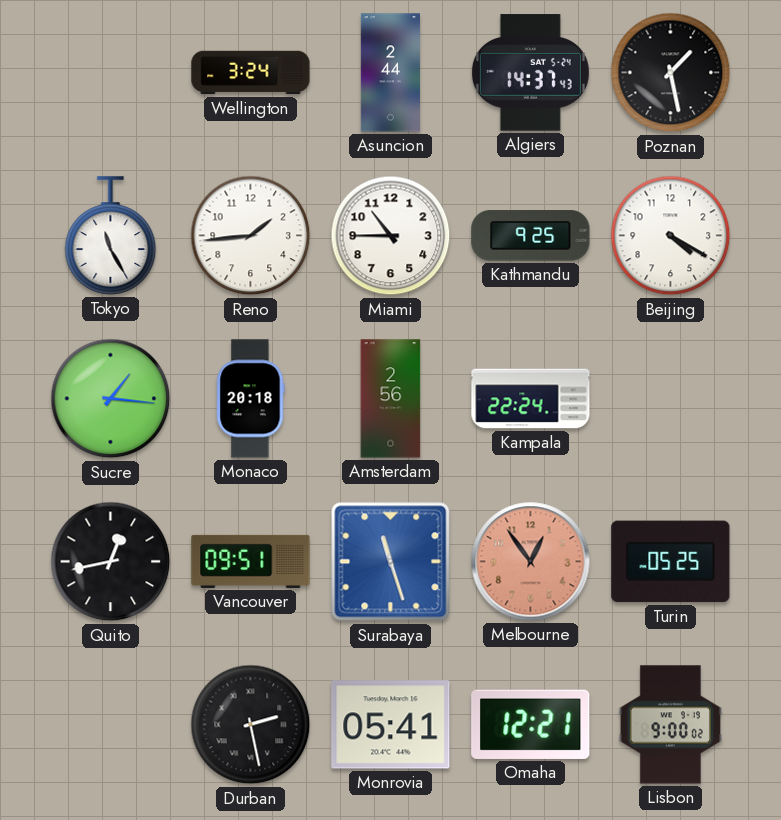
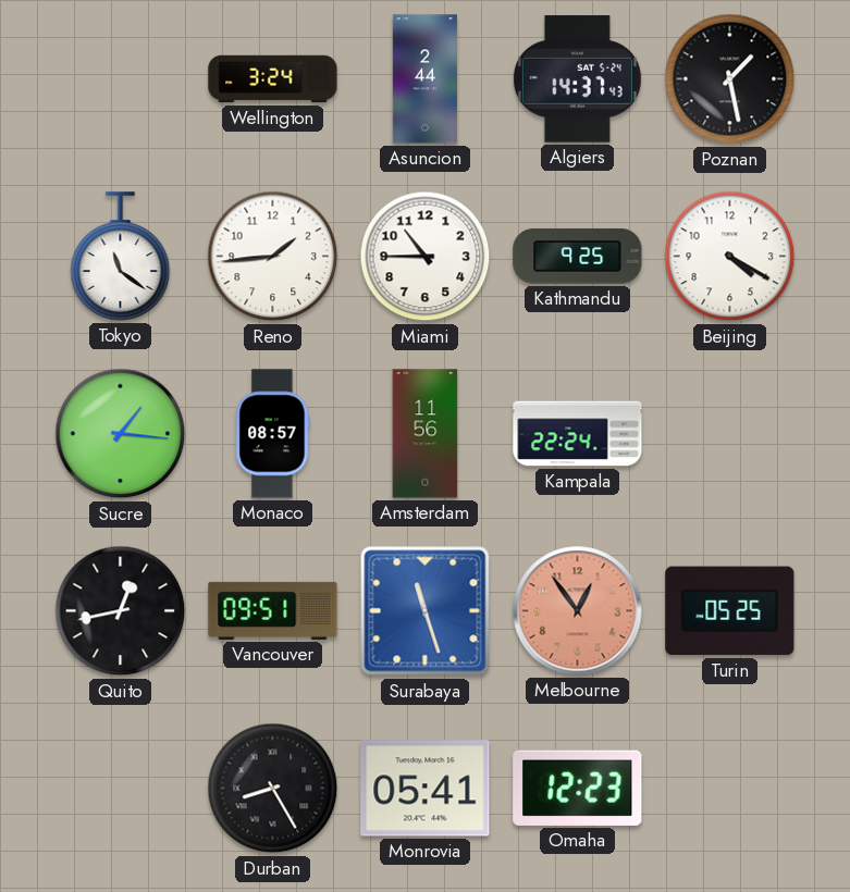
Tokyo: 11:25 -> 11:21 (121, 257)
Monaco: 20:18 -> 08:57 (273, 434)
Amsterdam: 2:56 -> 11:56 (426, 434)
Durban: 2:28 -> 8:25 (273, 789)
Omaha: 12:21 -> 12:23 (578, 788)
Lisbon: 9:00 -> none (670, 725)
